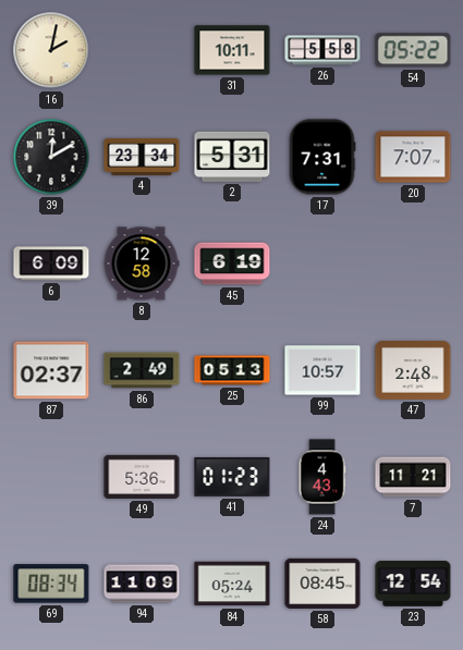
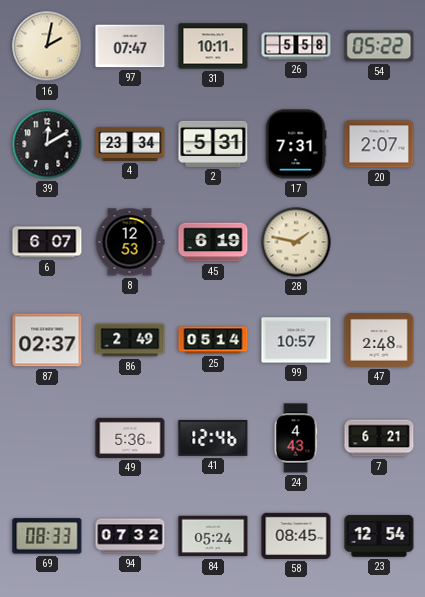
97: none -> 07:47 (130, 46)
20: 7:07 -> 2:07 (379, 144)
6: 6:09 -> 6:07 (47, 242)
8: 12:58 -> 12:53 (130, 242)
28: none -> 1:47 (296, 242)
25: 05:13 -> 05:14 (213, 340)
41: 01:23 -> 12:46 (213, 438)
7: 11:21 -> 6:21 (379, 438)
69: 08:34 -> 08:33 (47, 536)
94: 11:09 -> 07:32 (130, 536)
